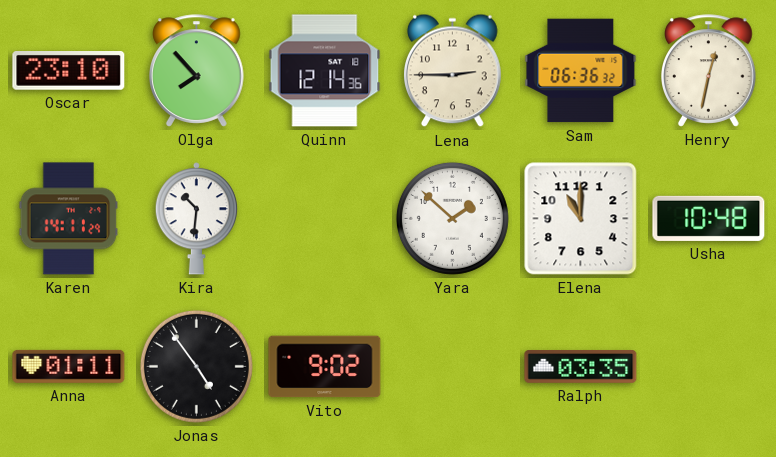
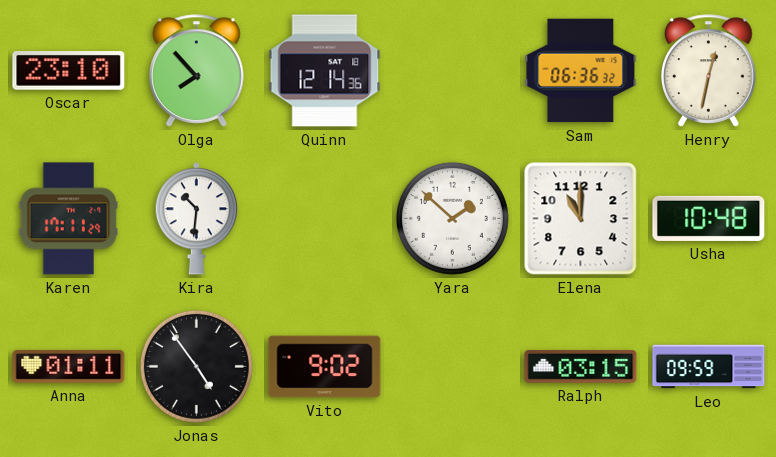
Lena: 2:45 -> none (453, 71)
Karen: 14:11 -> 17:11 (69, 219)
Ralph: 03:35 -> 03:15 (581, 367)
Leo: none -> 09:59 (709, 367)
